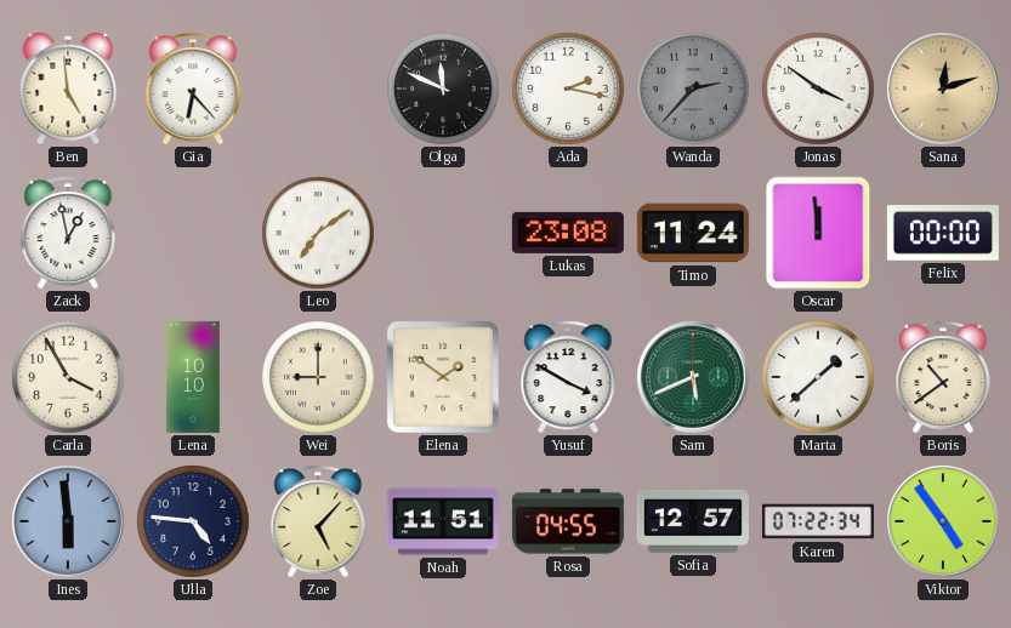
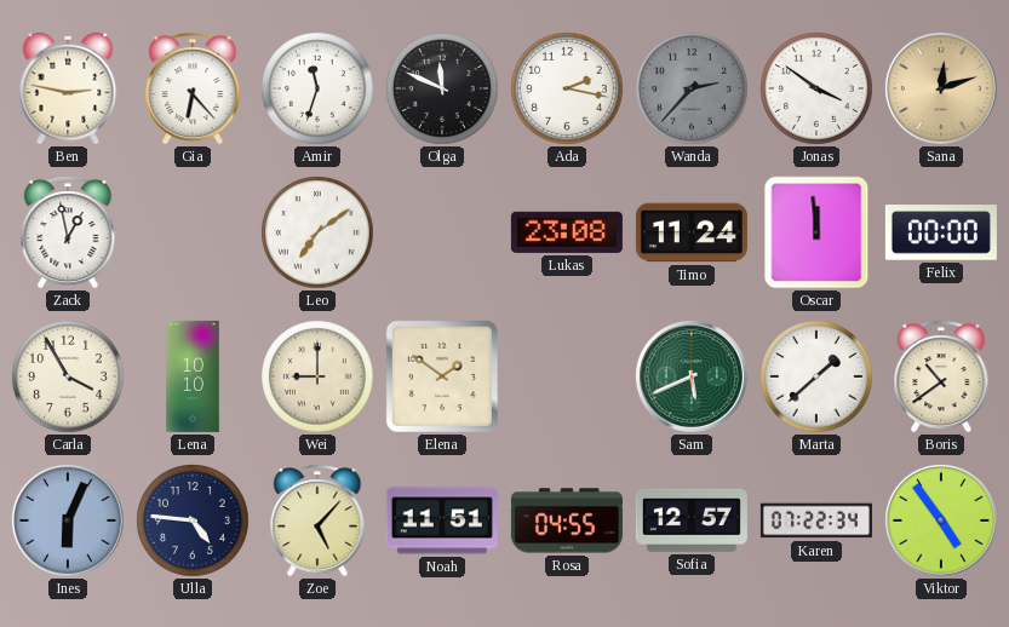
Ben: 4:59 -> 2:47 (68, 88)
Amir: none -> 11:33 (317, 88)
Yusuf: 3:50 -> none (568, 378)
Ines: 5:59 -> 6:04 (68, 520)
